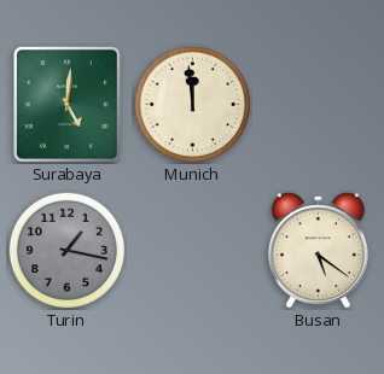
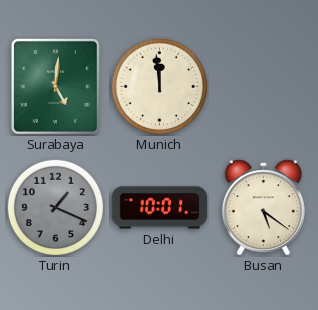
Turin: 1:17 -> 1:19 (55, 207)
Delhi: none -> 10:01 (160, 208)
